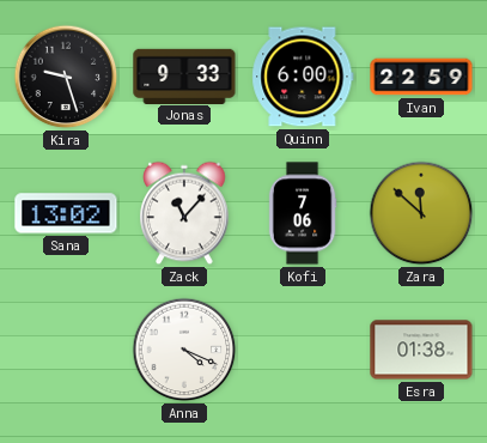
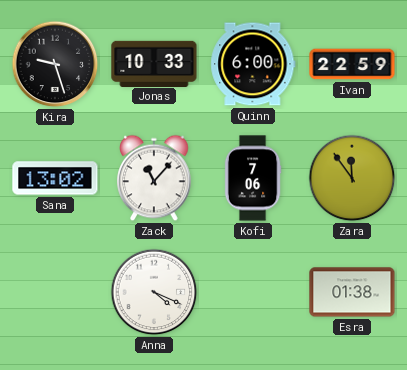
Jonas: 9:33 -> 10:33 (154, 63)
Zara: 11:52 -> 11:54 (352, 178)
